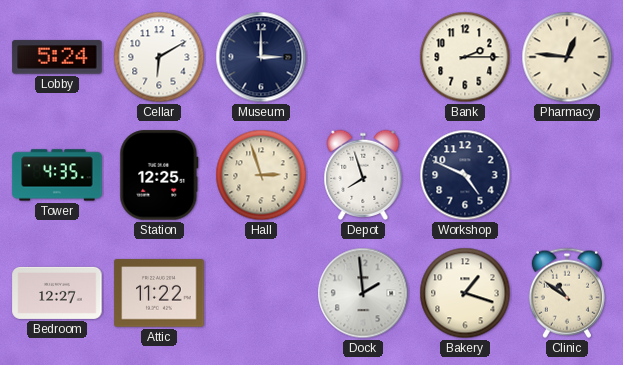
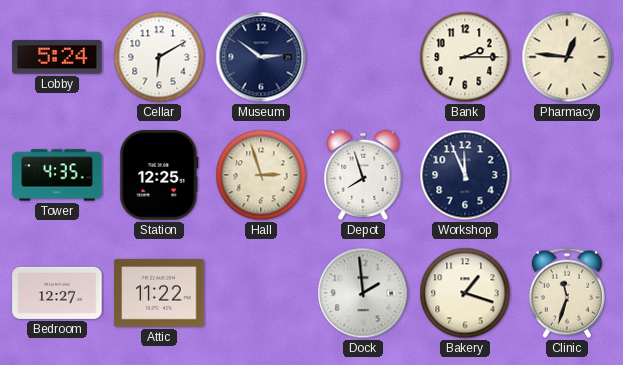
Museum: 3:00 -> 2:51 (261, 57)
Workshop: 4:49 -> 11:56 (465, 175)
Clinic: 10:51 -> 11:33 (567, 293)
